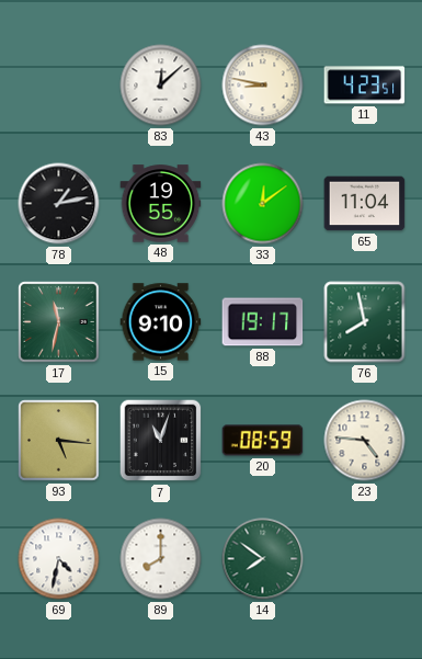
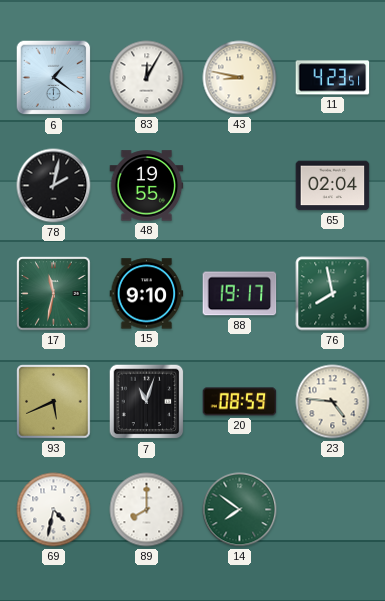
6: none -> 1:21 (54, 78)
83: 12:08 -> 12:05 (147, 78)
78: 1:13 -> 2:02 (54, 186)
33: 12:09 -> none (263, 204)
65: 11:04 -> 02:04 (333, 186)
93: 5:16 -> 5:41 (54, 402)
